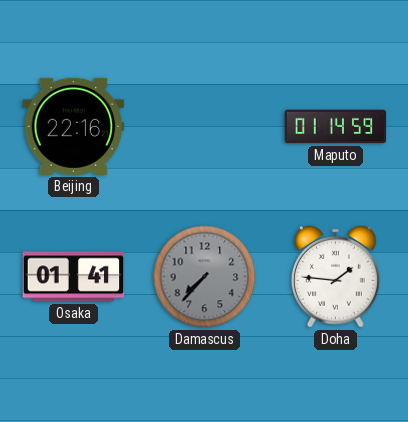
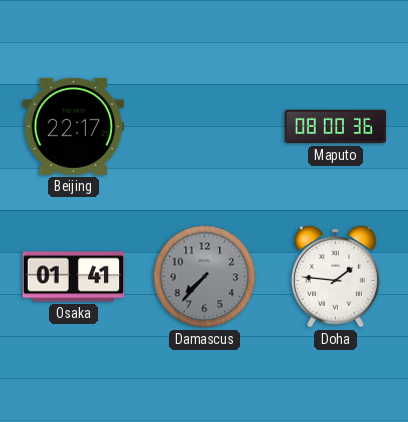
Beijing: 22:16 -> 22:17 (74, 126)
Maputo: 01:14 -> 08:00 (336, 127)
